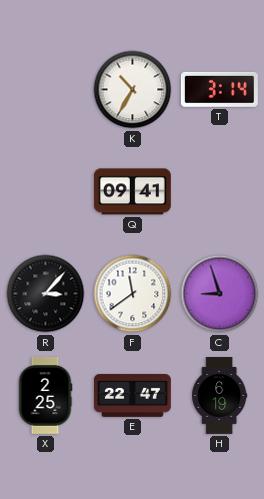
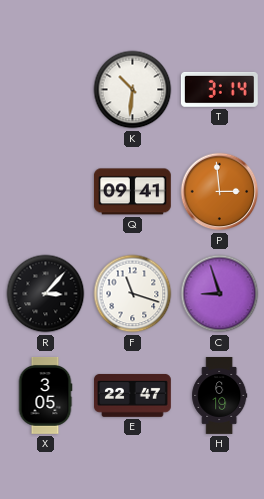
K: 10:35 -> 10:31 (133, 90)
P: none -> 2:59 (220, 192)
F: 11:39 -> 11:18 (133, 294)
X: 2:25 -> 3:05 (45, 396)
